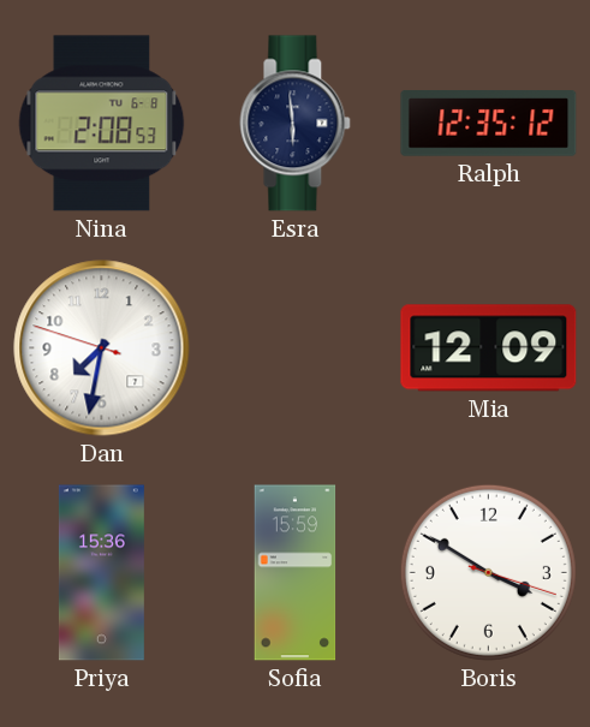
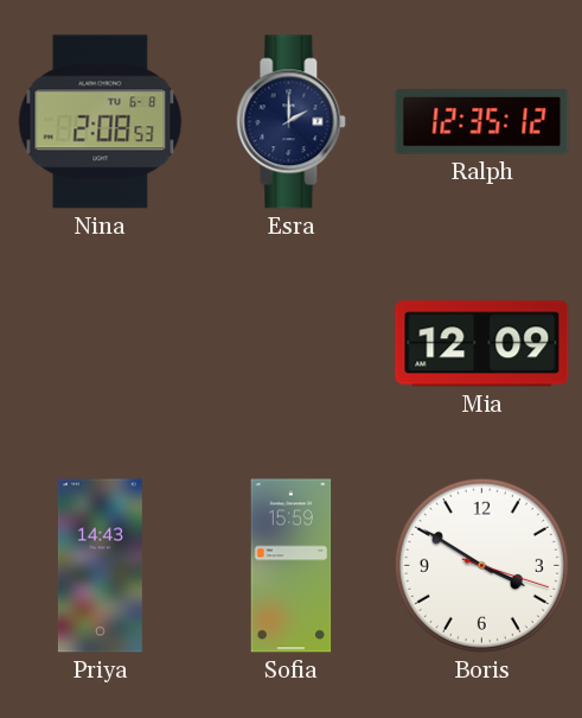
Esra: 5:59 -> 2:00 (292, 122)
Dan: 7:31 -> none (102, 348)
Priya: 15:36 -> 14:43 (100, 566)
